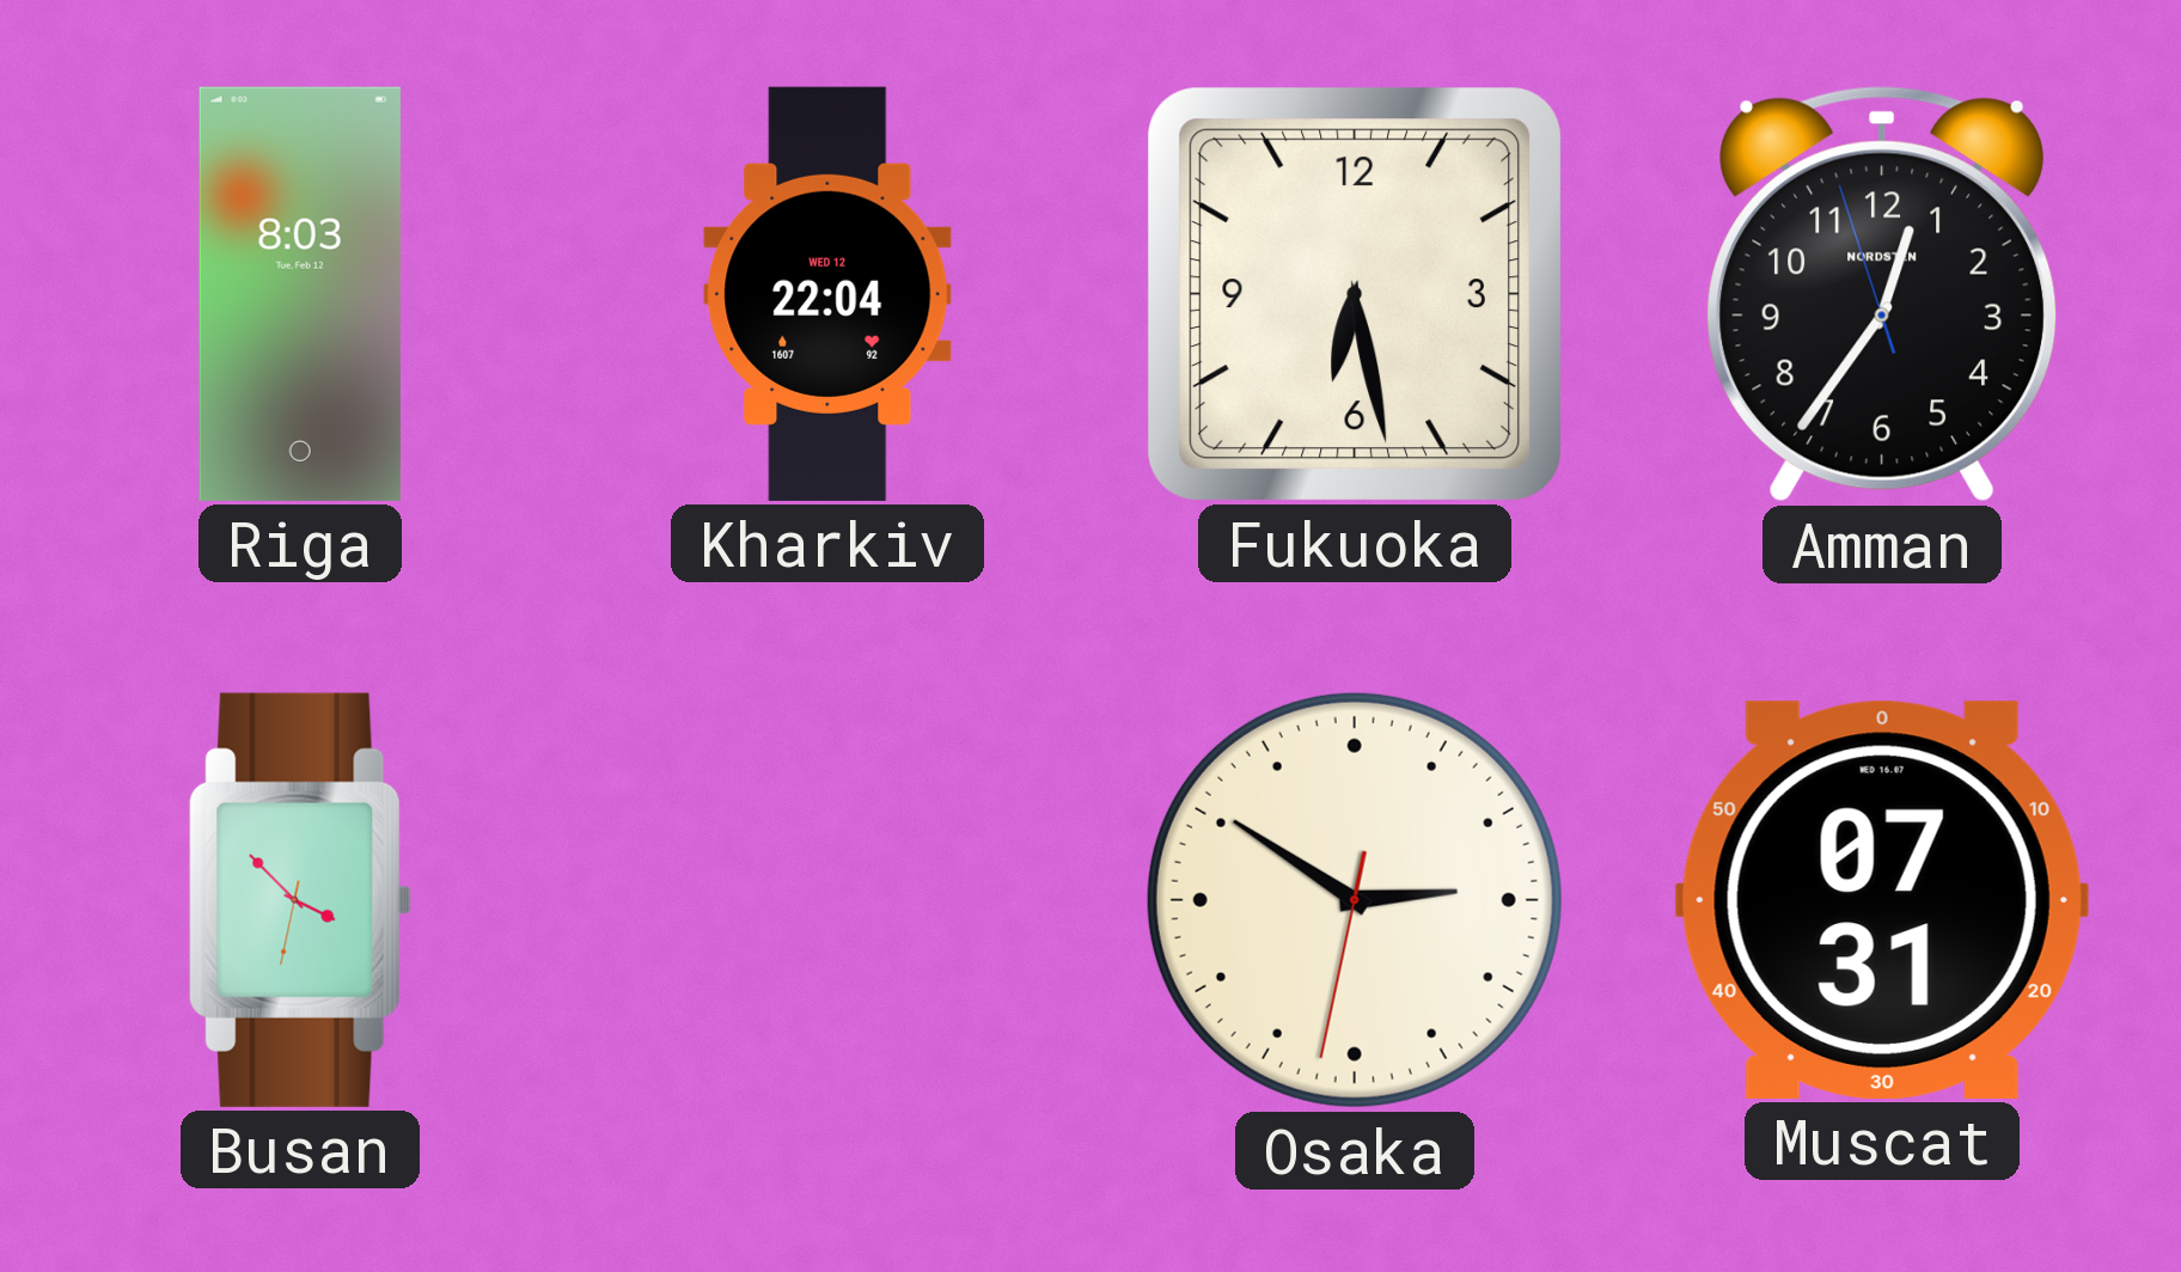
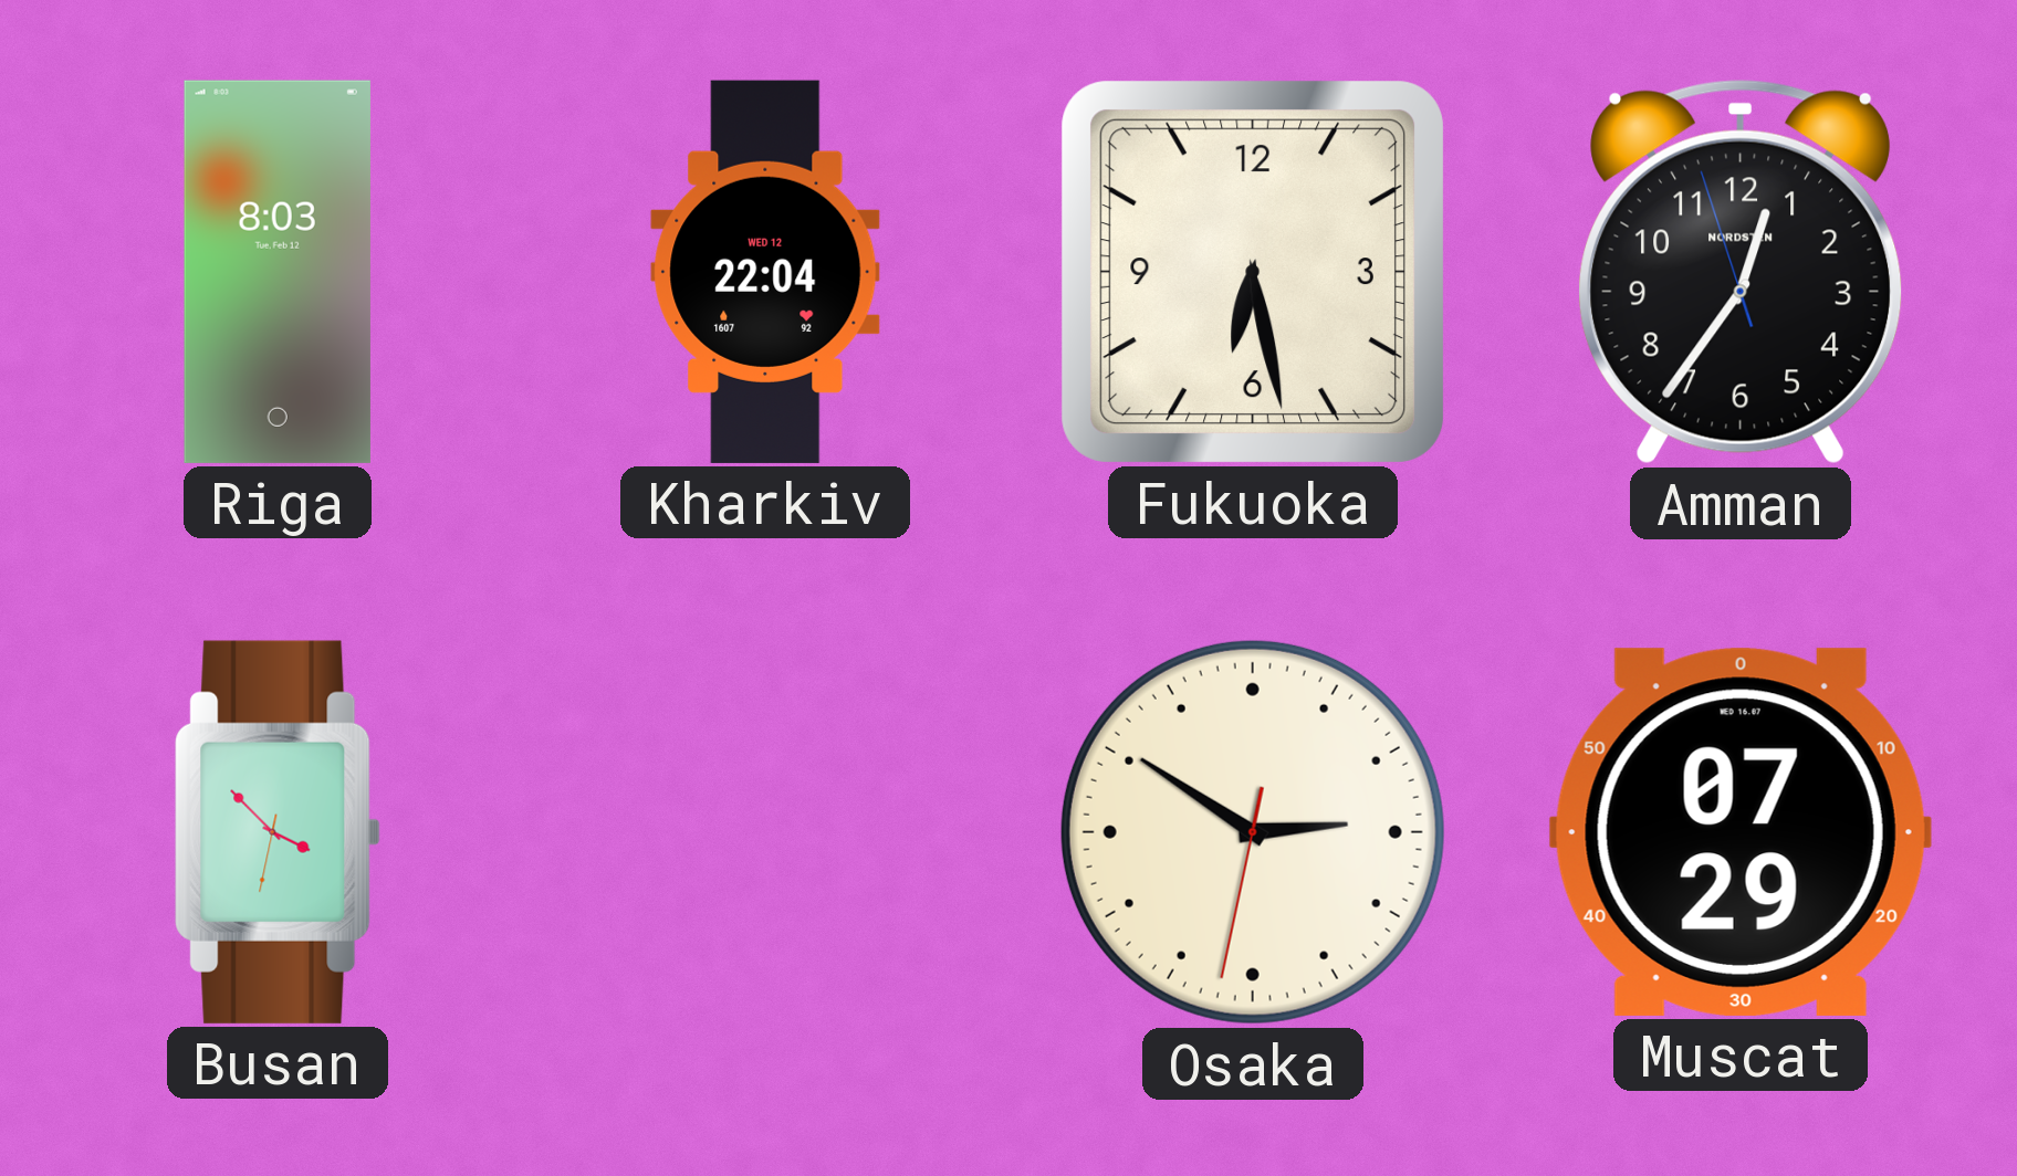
Muscat: 07:31 -> 07:29 (1741, 832)
